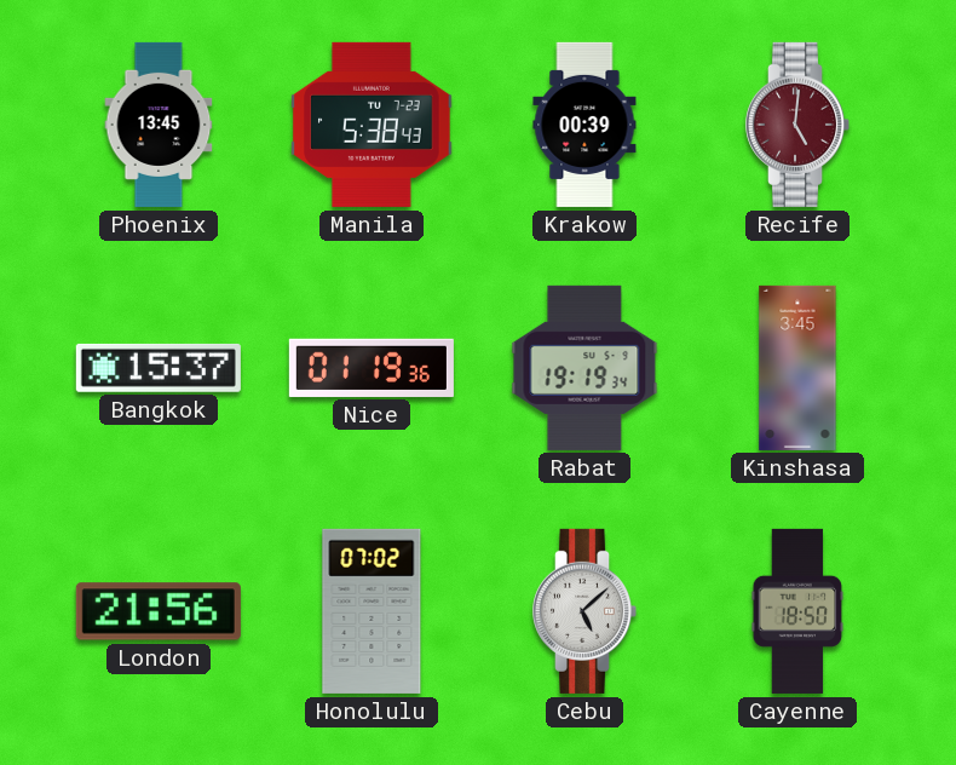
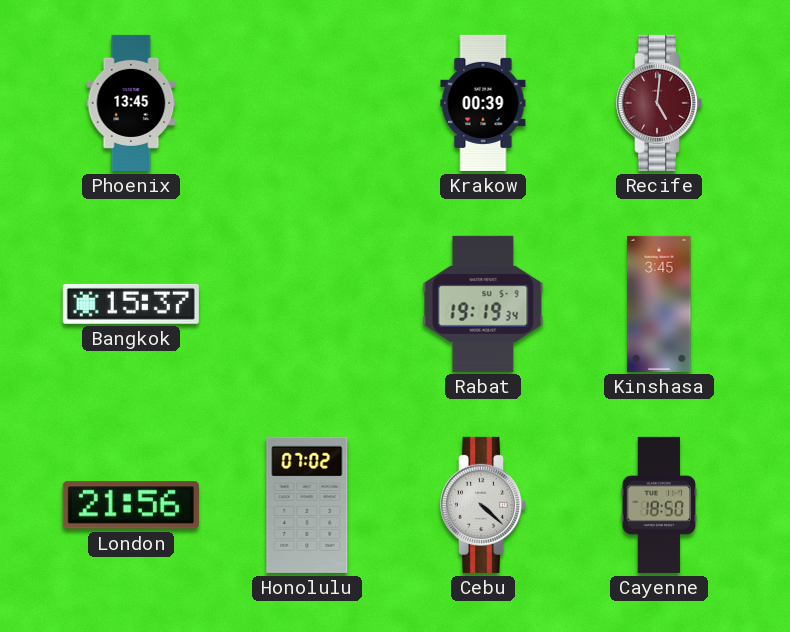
Manila: 5:38 -> none (372, 125)
Nice: 01:19 -> none (372, 368)
Cebu: 5:08 -> 4:22 (483, 505)
